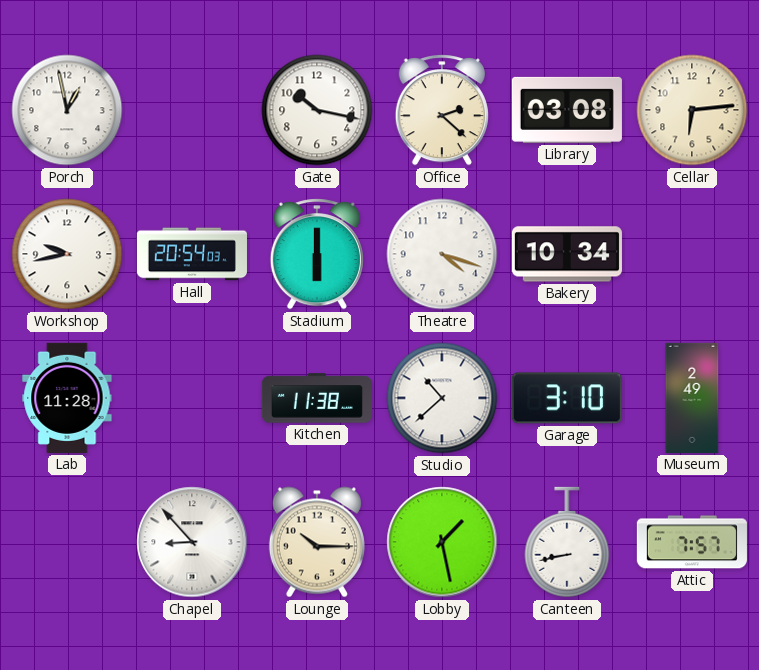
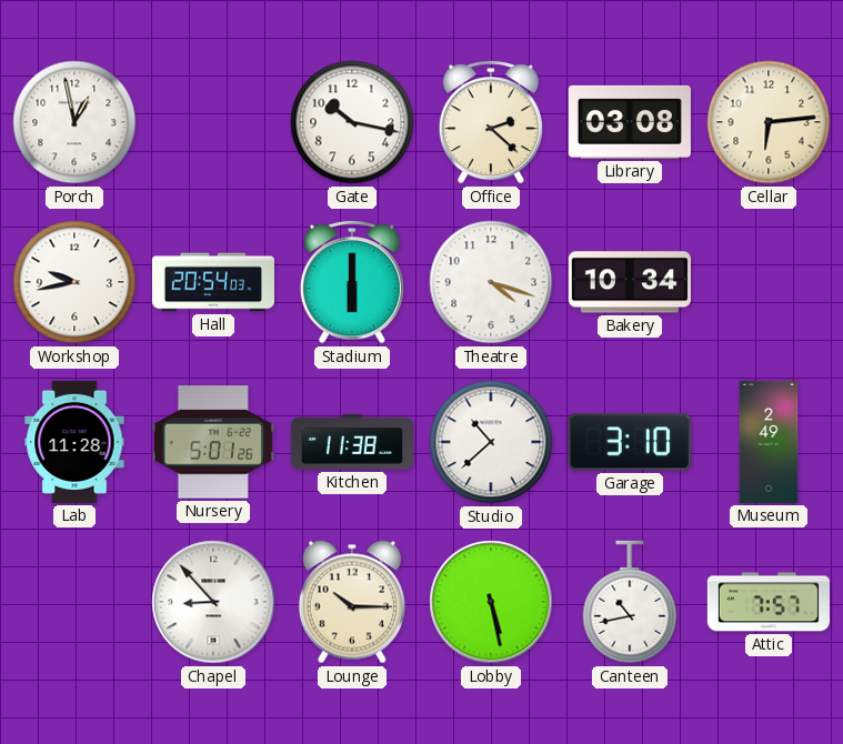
Nursery: none -> 5:01 (213, 442)
Lobby: 1:28 -> 5:28 (491, 602)
Canteen: 8:43 -> 10:43 (630, 602)
